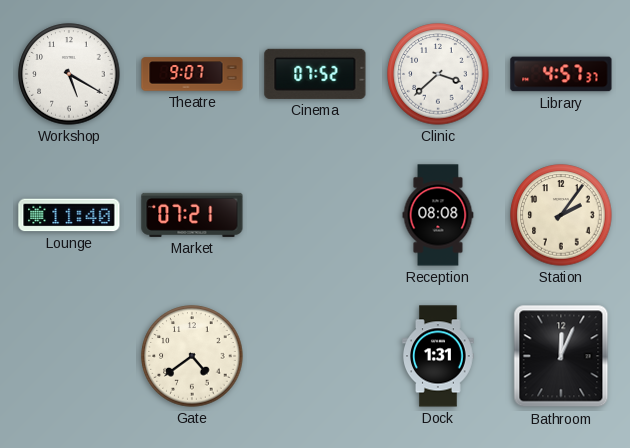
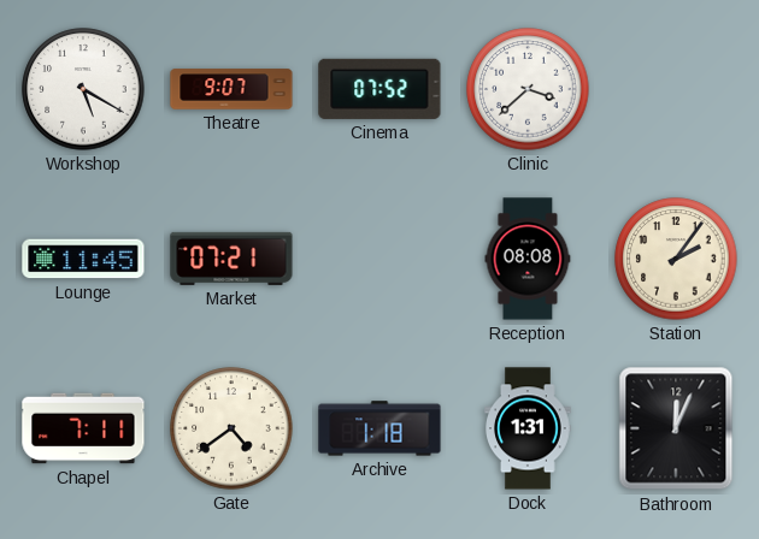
Library: 4:57 -> none (561, 74)
Lounge: 11:40 -> 11:45 (83, 259)
Chapel: none -> 7:11 (83, 428)
Archive: none -> 1:18 (379, 428)
